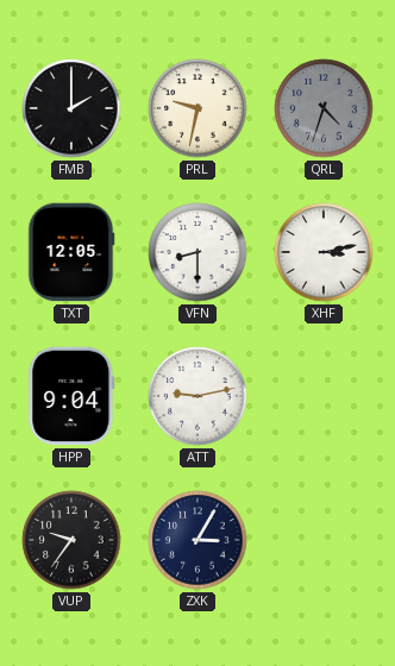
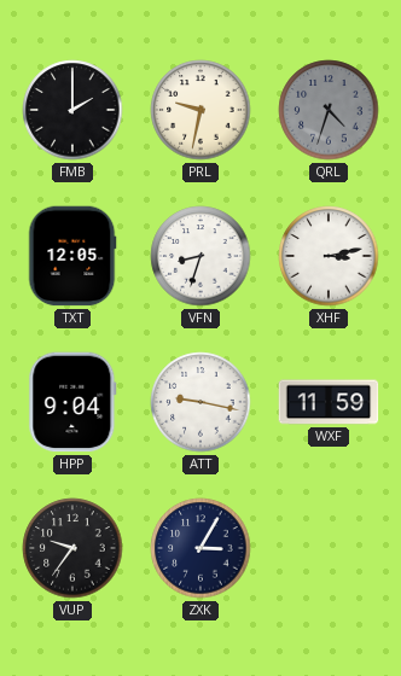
VFN: 8:30 -> 8:33 (200, 256)
ATT: 9:13 -> 9:17 (200, 402)
WXF: none -> 11:59 (329, 402)
